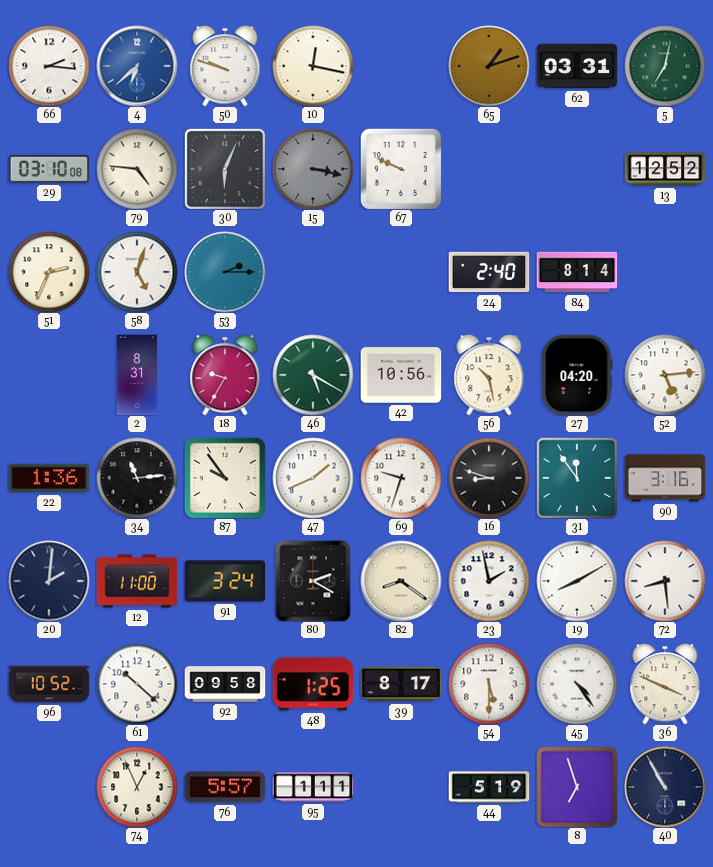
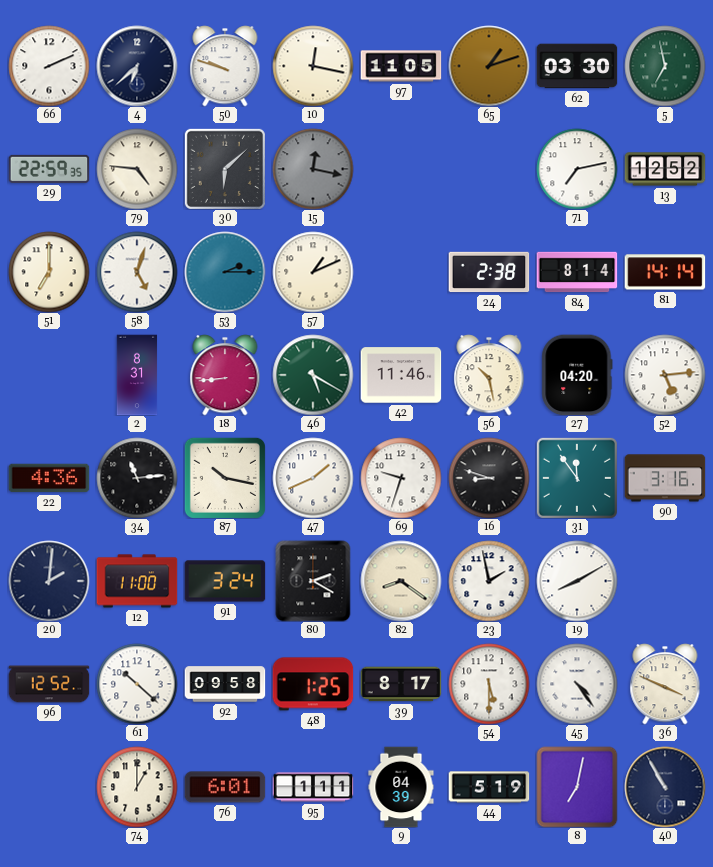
66: 2:16 -> 2:11 (49, 66)
4 dial: blue -> navy (137, 66)
97: none -> 11:05 (401, 66)
62: 03:31 -> 03:30 (577, 66)
5: 7:02 -> 6:58 (665, 66)
29: 03:10 -> 22:59 (49, 169)
30: 6:04 -> 6:08 (225, 169)
15: 3:17 -> 12:17 (313, 169)
67: 9:49 -> none (401, 169)
71: none -> 7:13 (577, 169)
51: 2:34 -> 7:00 (49, 272)
57: none -> 1:11 (313, 272)
24: 2:40 -> 2:38 (489, 272)
81: none -> 14:14 (665, 272)
18: 9:35 -> 8:44 (225, 375)
42: 10:56 -> 11:46 (401, 375)
22: 1:36 -> 4:36 (49, 478)
87: 9:54 -> 10:17 (225, 478)
72: 8:29 -> none (665, 581)
96: 10:52 -> 12:52 (49, 684)
74: 12:56 -> 1:00 (137, 787)
76: 5:57 -> 6:01 (225, 787)
9: none -> 04:39 (401, 787)
8: 6:57 -> 7:02 (577, 787)
